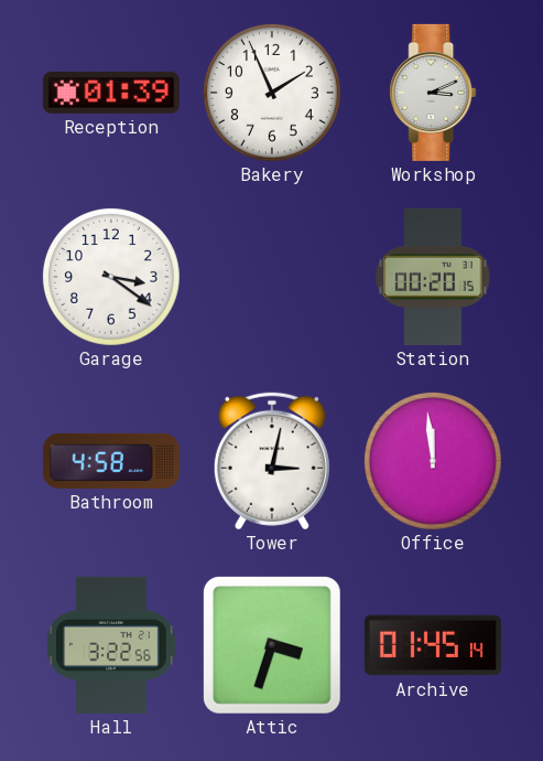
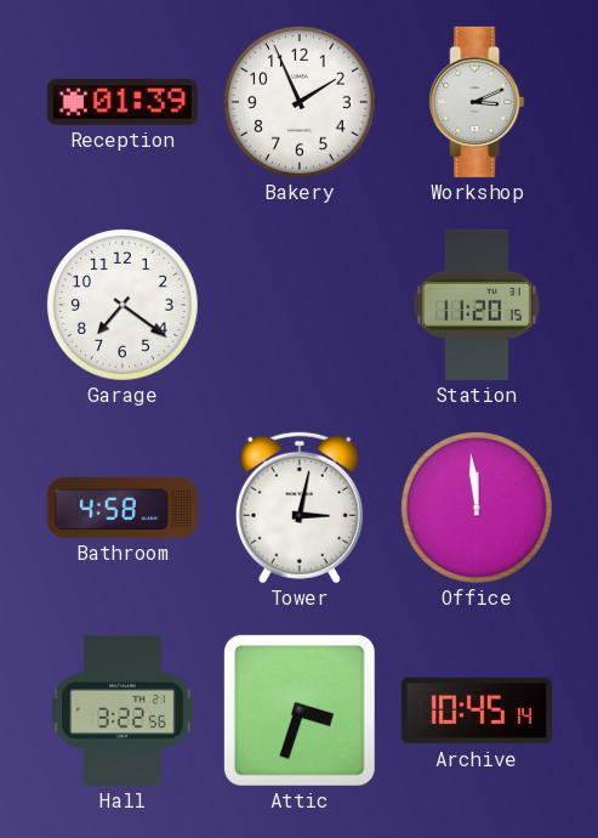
Garage: 3:21 -> 7:21 (123, 305)
Station: 00:20 -> 11:20 (477, 305)
Archive: 01:45 -> 10:45 (477, 710)
